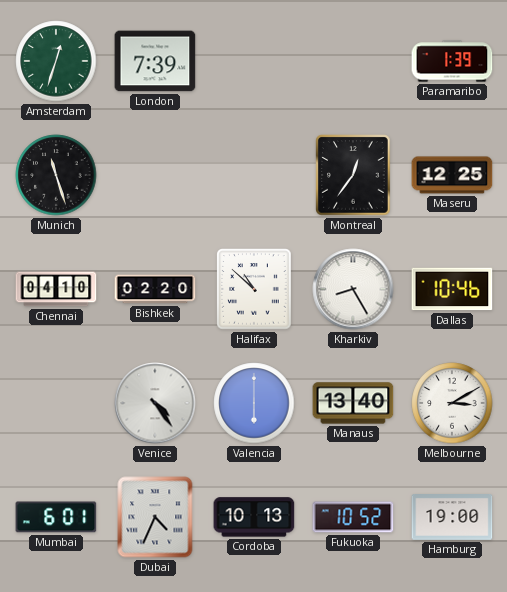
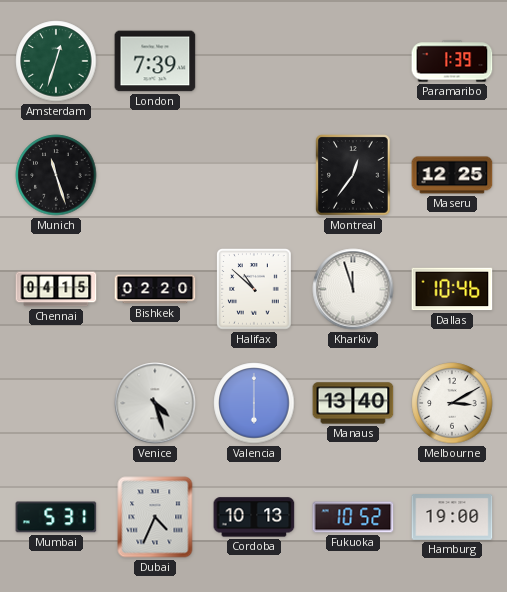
Chennai: 04:10 -> 04:15 (56, 289)
Kharkiv: 8:25 -> 11:57 (353, 289)
Venice: 4:24 -> 4:27 (155, 403)
Mumbai: 6:01 -> 5:31 (56, 517)
